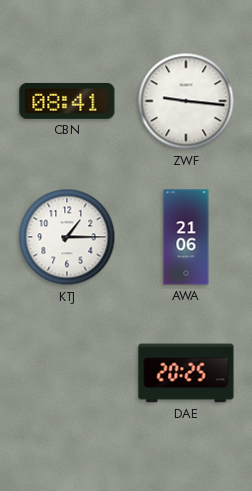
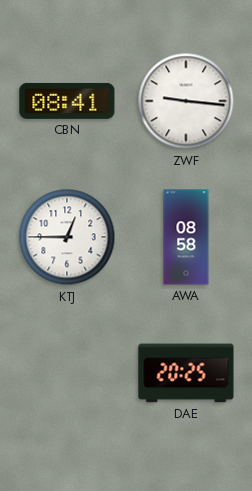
KTJ: 1:15 -> 12:45 (67, 237)
AWA: 21:06 -> 08:58 (186, 237)
